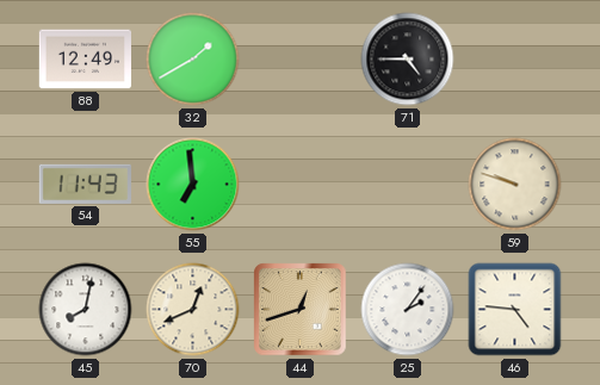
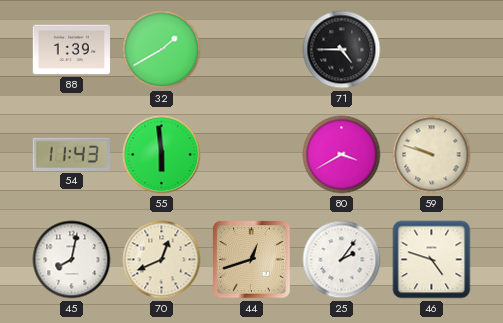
88: 12:49 -> 1:39 (71, 50)
55: 6:59 -> 5:59 (162, 155)
80: none -> 3:40 (342, 155)
46: 4:46 -> 4:48 (432, 260)
